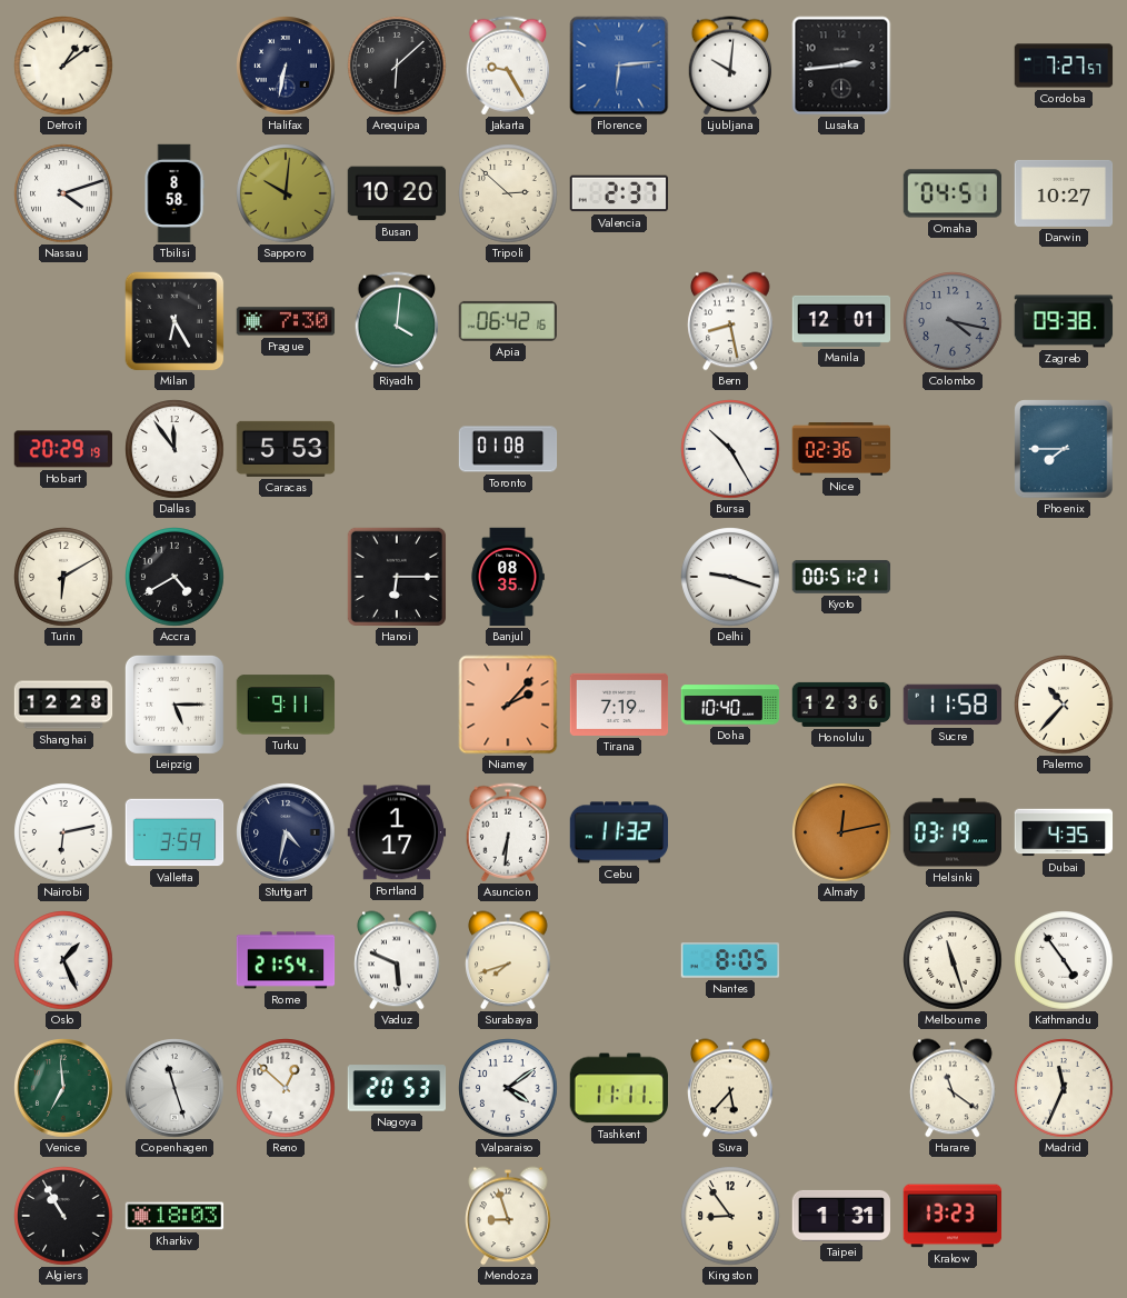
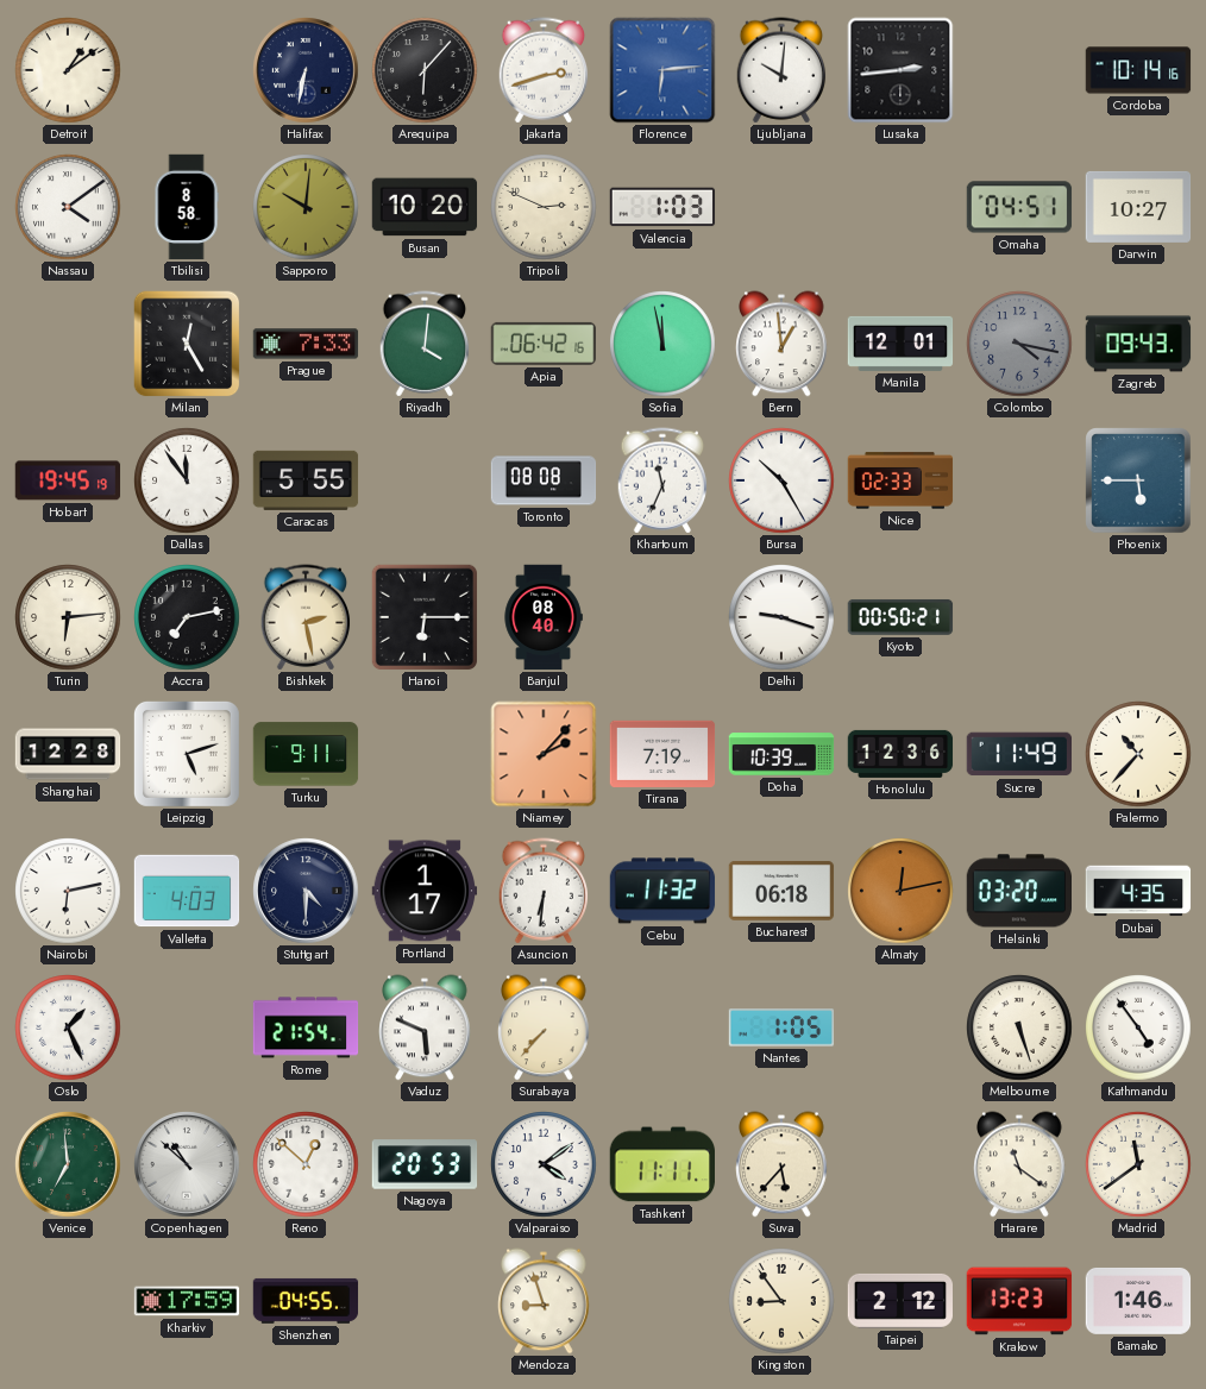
Arequipa: 6:08 -> 6:07 (425, 70)
Jakarta: 9:25 -> 2:42 (544, 70)
Cordoba: 7:27 -> 10:14 (1138, 70)
Nassau: 4:12 -> 4:09 (68, 207)
Tripoli: 2:52 -> 2:49 (544, 207)
Valencia: 2:37 -> 1:03 (662, 207)
Milan: 6:25 -> 12:25 (187, 344)
Prague: 7:30 -> 7:33 (306, 344)
Sofia: none -> 11:58 (662, 344)
Bern: 8:28 -> 12:59 (781, 344)
Zagreb: 09:38 -> 09:43 (1138, 344)
Hobart: 20:29 -> 19:45 (68, 480)
Caracas: 5:53 -> 5:55 (306, 480)
Toronto: 01:08 -> 08:08 (544, 480)
Khartoum: none -> 11:34 (662, 480)
Nice: 02:36 -> 02:33 (900, 480)
Phoenix: 7:45 -> 5:45 (1138, 480)
Turin: 6:10 -> 6:14 (68, 617)
Accra: 4:40 -> 7:13 (187, 617)
Bishkek: none -> 2:28 (306, 617)
Banjul: 08:35 -> 08:40 (544, 617)
Kyoto: 00:51 -> 00:50 (900, 617)
Leipzig: 5:15 -> 5:12 (187, 754)
Doha: 10:40 -> 10:39 (781, 754)
Sucre: 11:58 -> 11:49 (1018, 754)
Valletta: 3:59 -> 4:03 (187, 891)
Stuttgart: 4:32 -> 4:30 (306, 891)
Bucharest: none -> 06:18 (781, 891)
Helsinki: 03:19 -> 03:20 (1019, 891)
Surabaya: 7:42 -> 7:37 (544, 1027)
Nantes: 8:05 -> 1:05 (781, 1027)
Melbourne: 11:27 -> 5:27 (1019, 1027)
Copenhagen: 11:27 -> 10:52 (187, 1164)
Madrid: 11:34 -> 11:39 (1138, 1164)
Algiers: 10:55 -> none (63, 1216)
Kharkiv: 18:03 -> 17:59 (187, 1301)
Shenzhen: none -> 04:55 (306, 1301)
Taipei: 1:31 -> 2:12 (900, 1301)
Bamako: none -> 1:46 (1138, 1301)
